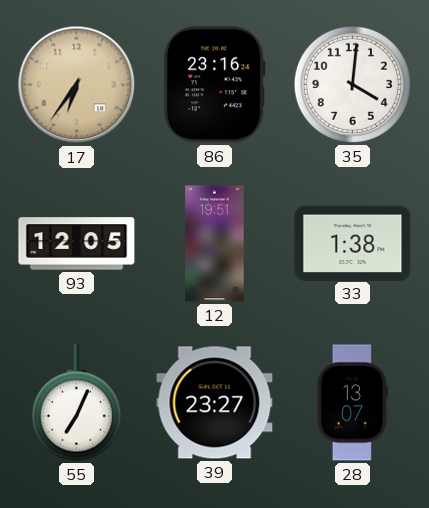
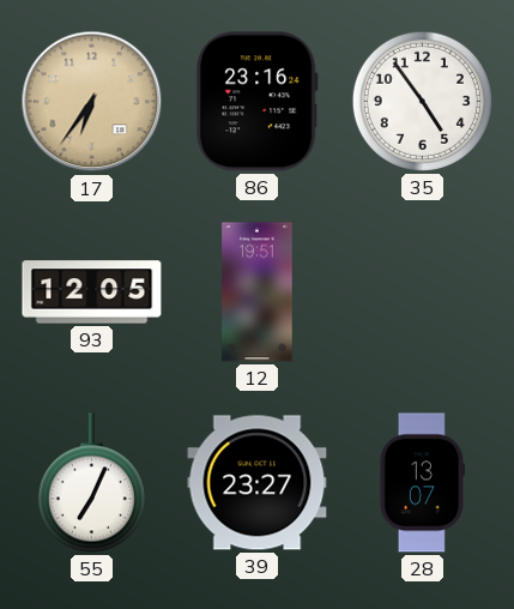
35: 4:01 -> 4:54 (422, 101)
33: 1:38 -> none (353, 243)
